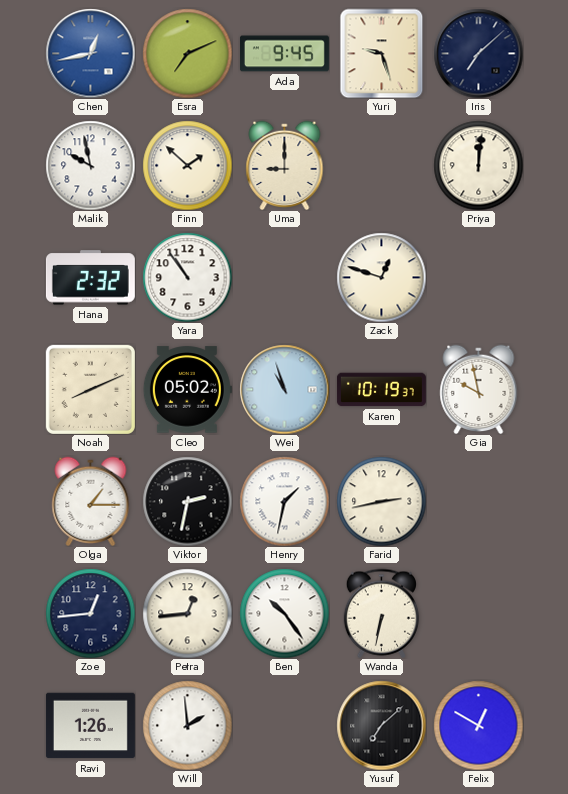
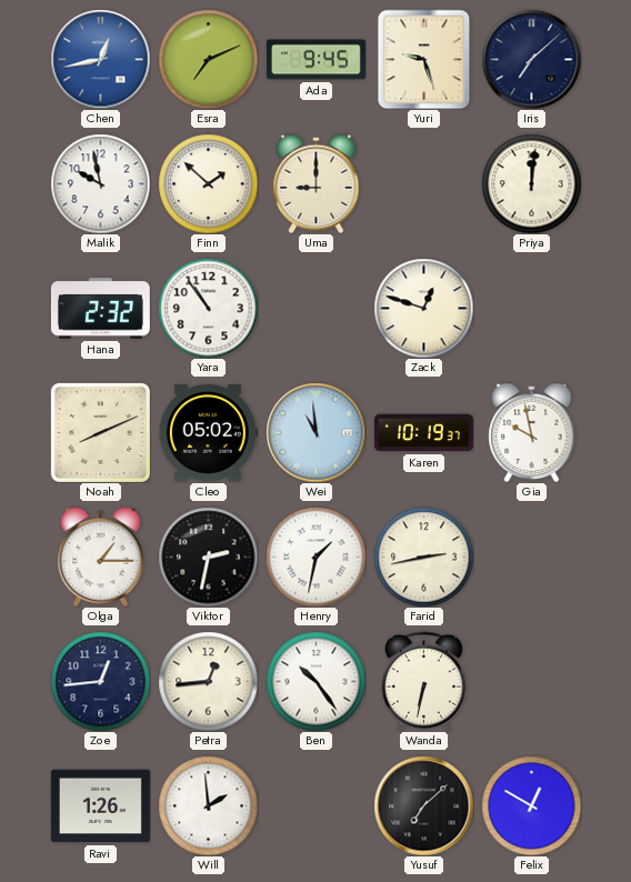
Wei: 10:57 -> 10:59 (315, 432)
